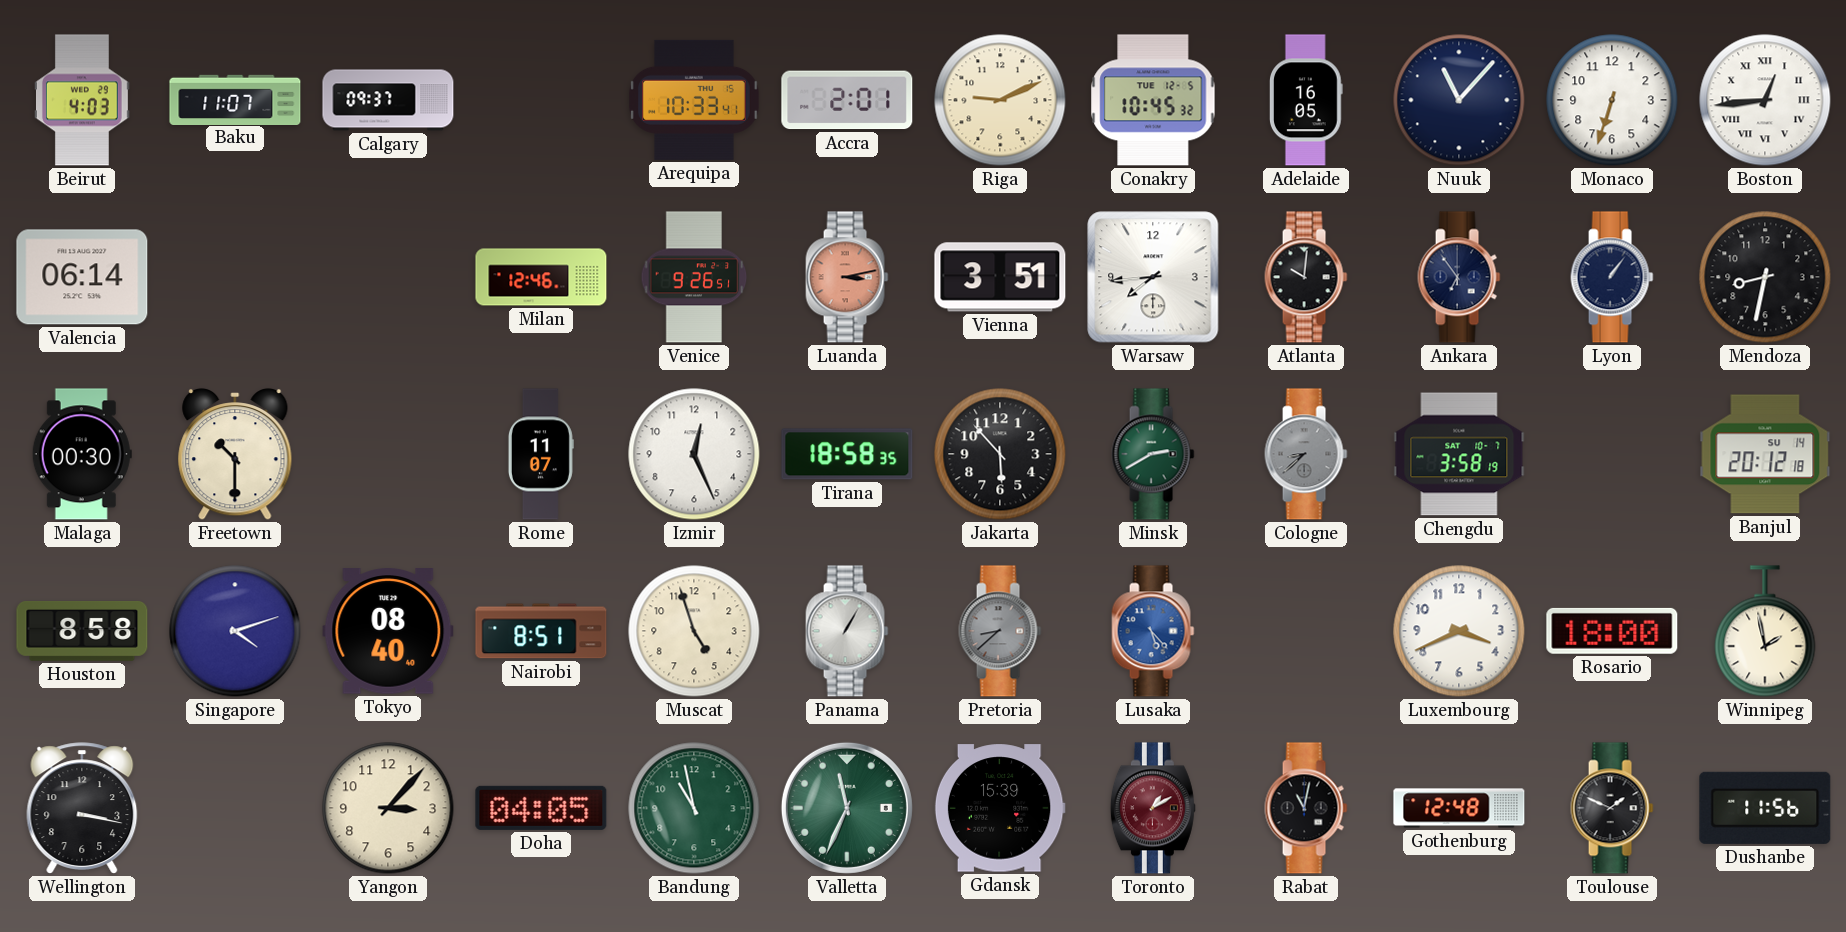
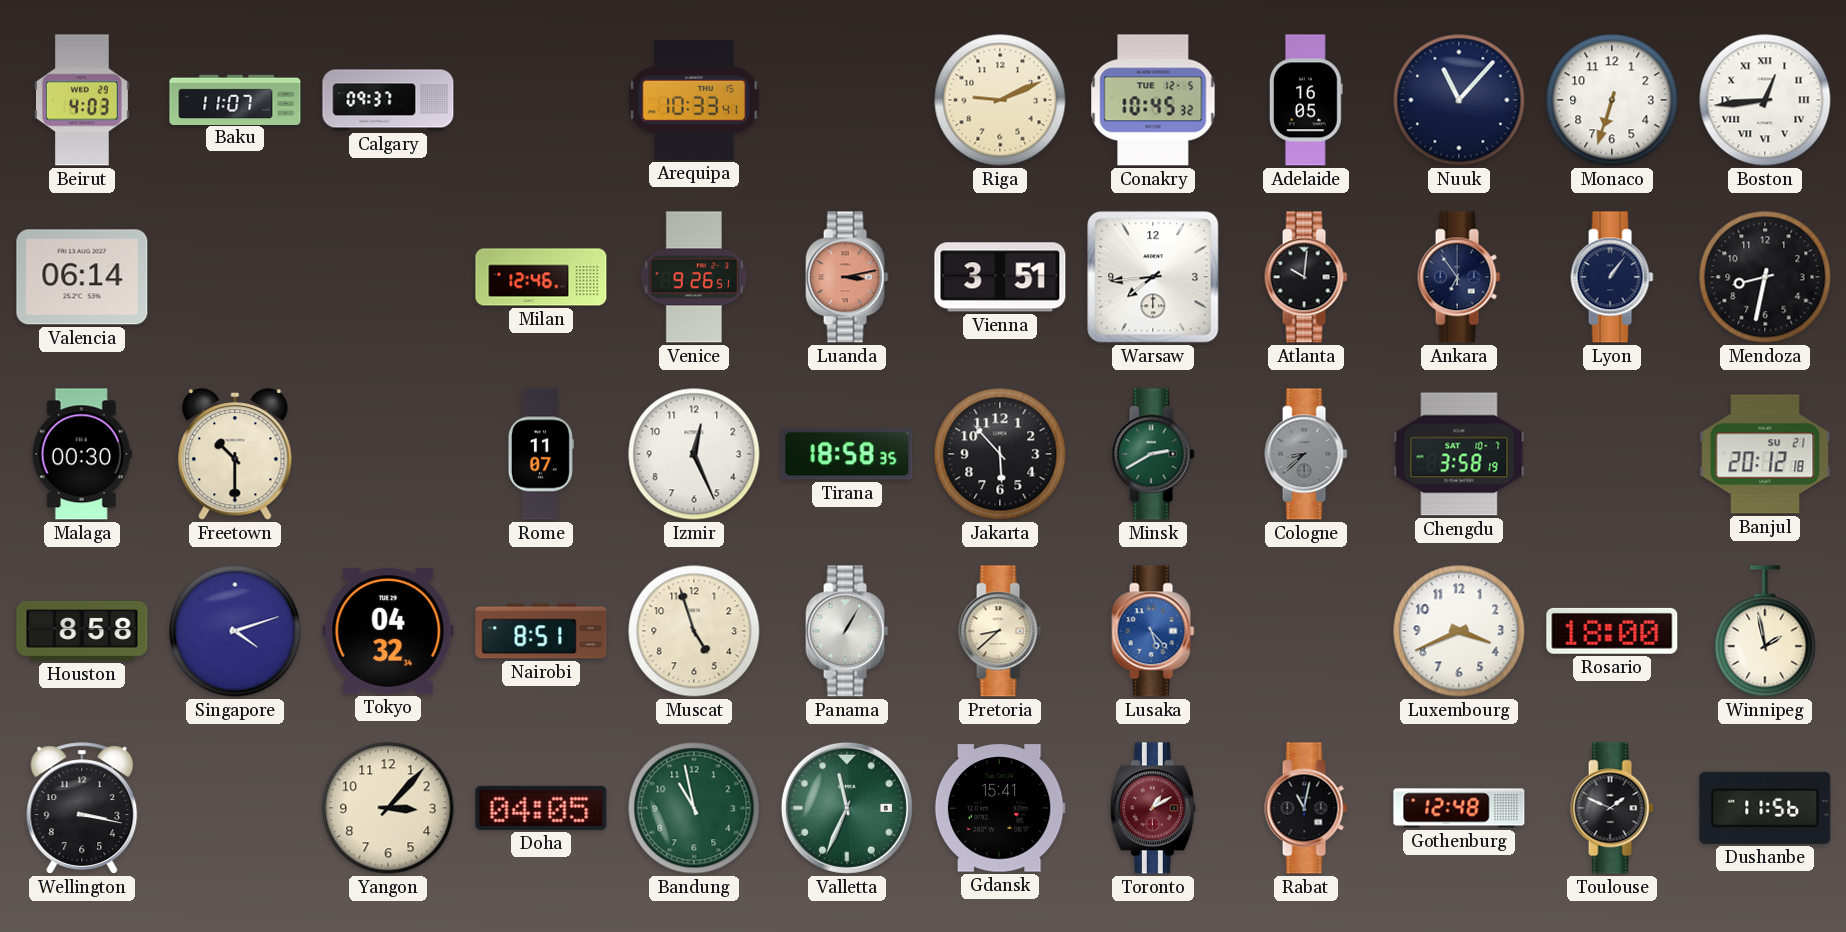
Accra: 2:01 -> none (847, 100)
Banjul date: SU 14 -> SU 21 (1765, 454)
Tokyo: 08:40 -> 04:32 (388, 631)
Pretoria dial: grey -> cream (1000, 631)
Gdansk: 15:39 -> 15:41 (1000, 808)
